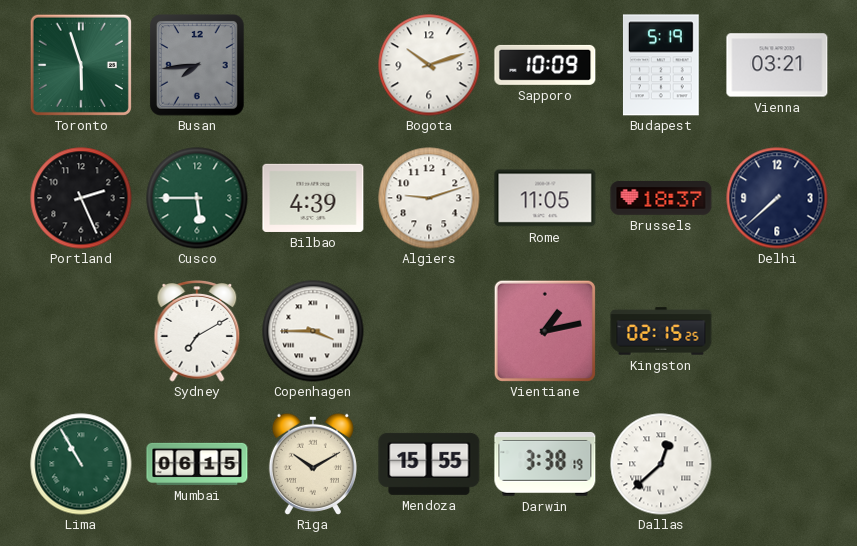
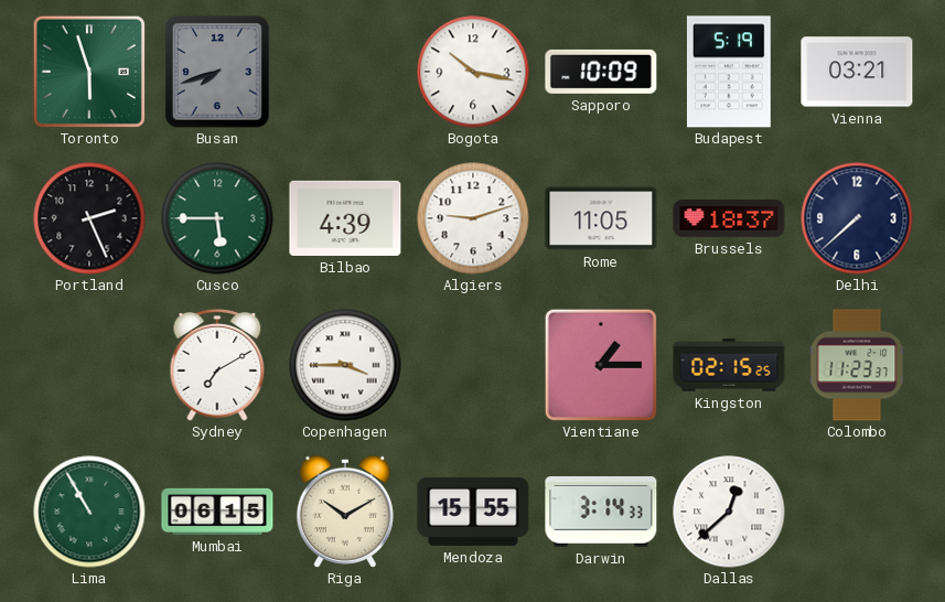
Busan: 7:44 -> 7:42 (218, 73)
Bogota: 10:12 -> 10:17 (473, 72)
Vientiane: 1:13 -> 1:15 (601, 365)
Colombo: none -> 11:23 (857, 365)
Darwin: 3:38 -> 3:14 (601, 512)
